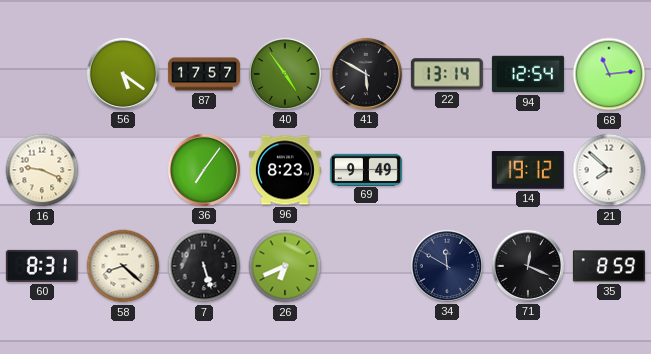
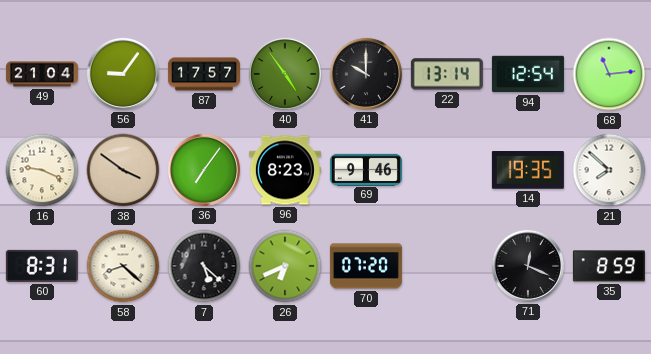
49: none -> 21:04 (42, 74)
56: 5:21 -> 9:06 (123, 74)
41: 5:50 -> 10:00 (366, 74)
38: none -> 3:51 (123, 170)
69: 9:49 -> 9:46 (366, 169)
14: 19:12 -> 19:35 (528, 171)
7: 5:27 -> 5:22 (204, 266)
70: none -> 07:20 (366, 266)
34: 11:50 -> none (447, 266)
